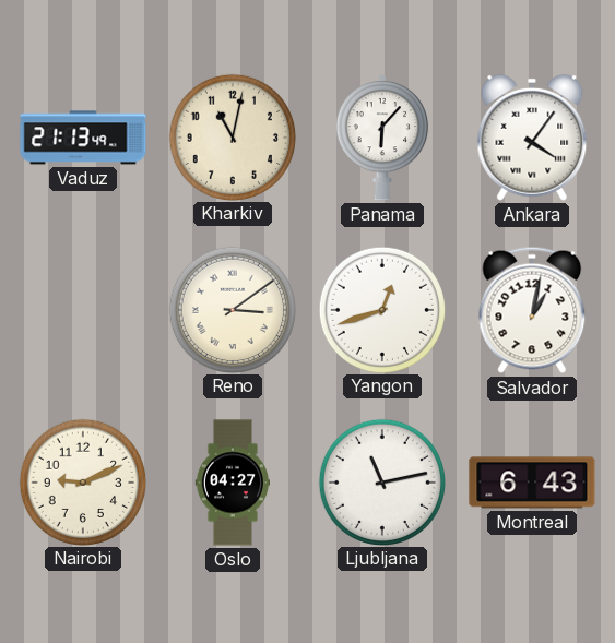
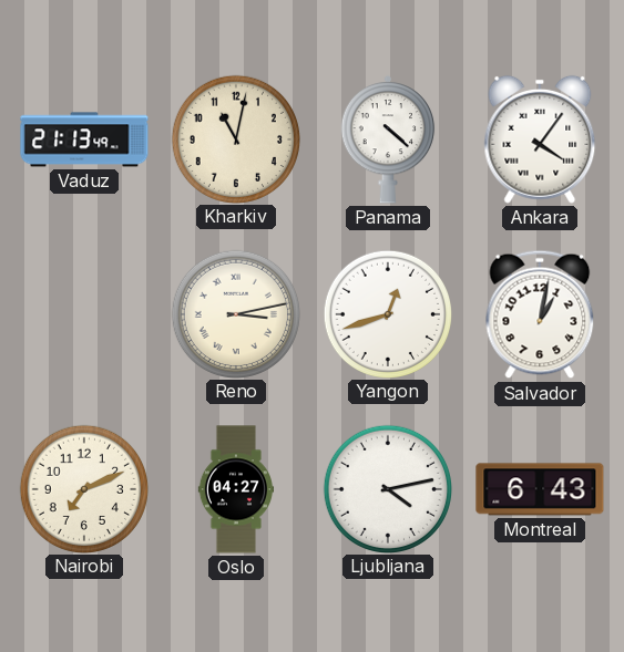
Panama: 6:07 -> 4:22 (388, 139)
Reno: 3:09 -> 3:13 (235, 313)
Nairobi: 9:11 -> 7:11 (83, 488)
Ljubljana: 11:13 -> 4:13 (387, 488)
